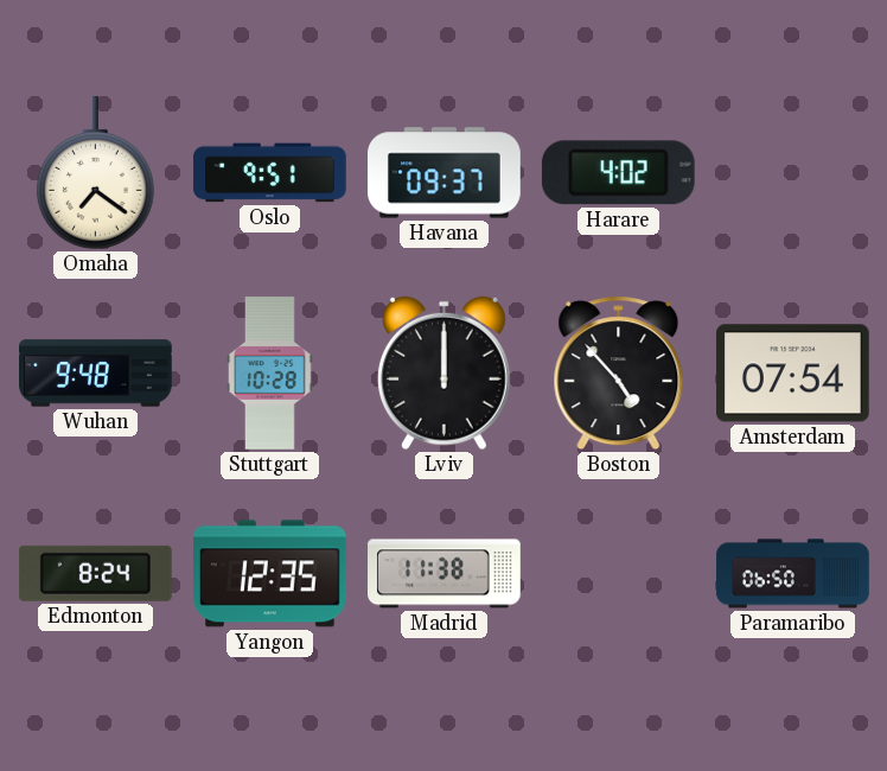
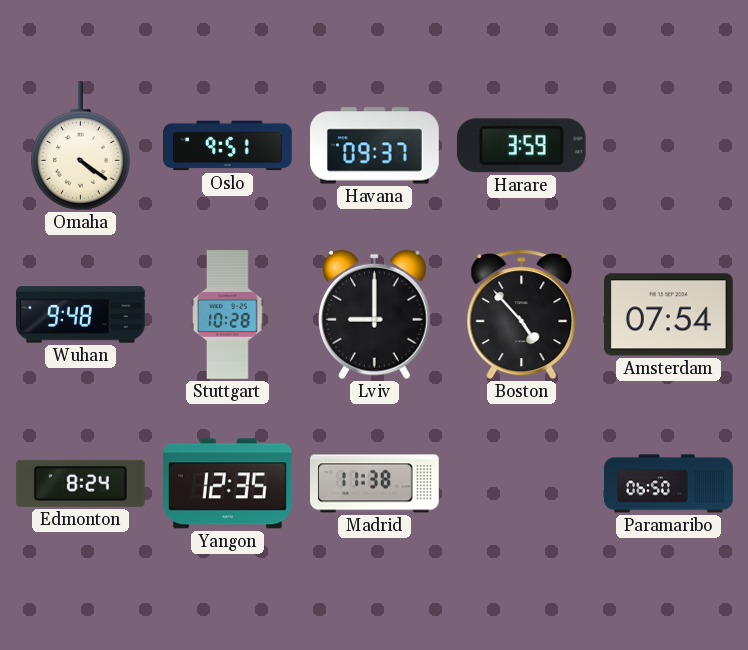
Omaha: 7:21 -> 4:21 (80, 146)
Harare: 4:02 -> 3:59 (521, 146)
Lviv: 12:00 -> 9:00 (374, 315)
